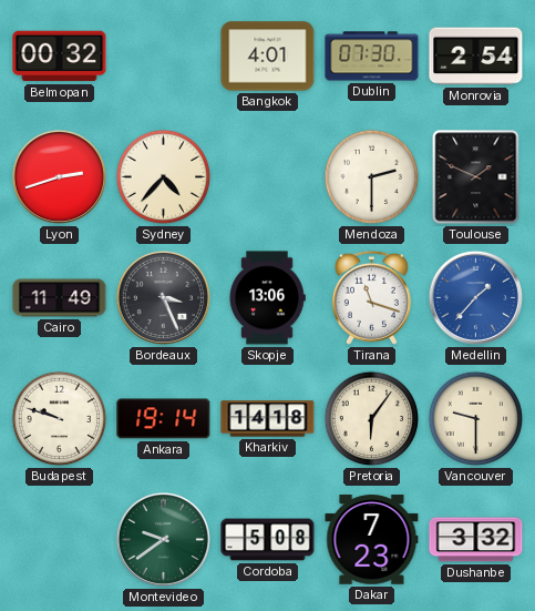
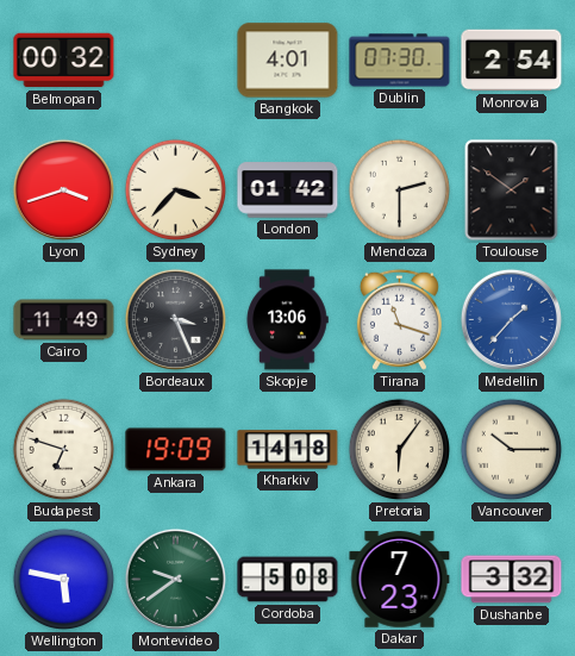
Lyon: 2:42 -> 3:42 (63, 189)
Sydney: 4:37 -> 3:37 (176, 190)
London: none -> 01:42 (288, 190)
Toulouse: 1:49 -> 1:51 (512, 190)
Budapest: 9:48 -> 6:48 (64, 450)
Ankara: 19:14 -> 19:09 (176, 450)
Vancouver: 9:30 -> 10:15 (512, 450)
Wellington: none -> 5:47 (64, 580)
